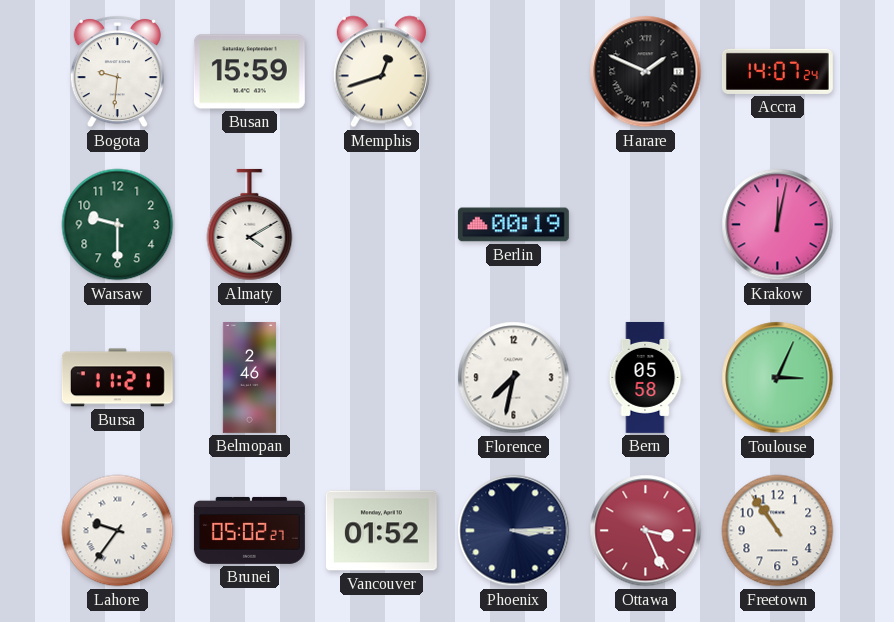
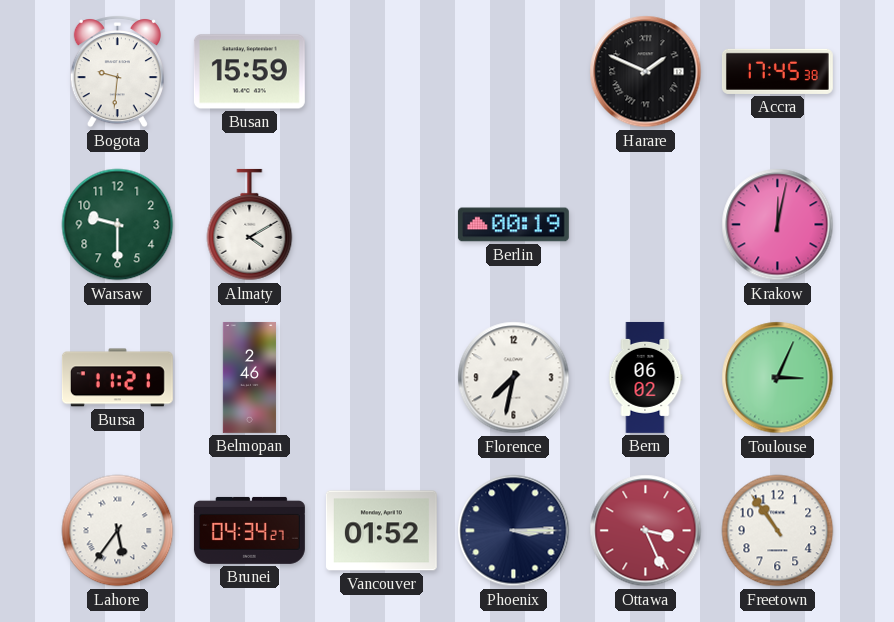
Memphis: 12:42 -> none (381, 72)
Accra: 14:07 -> 17:45 (777, 71)
Bern: 05:58 -> 06:02 (645, 377)
Lahore: 9:36 -> 5:36 (118, 531)
Brunei: 05:02 -> 04:34 (249, 530)
